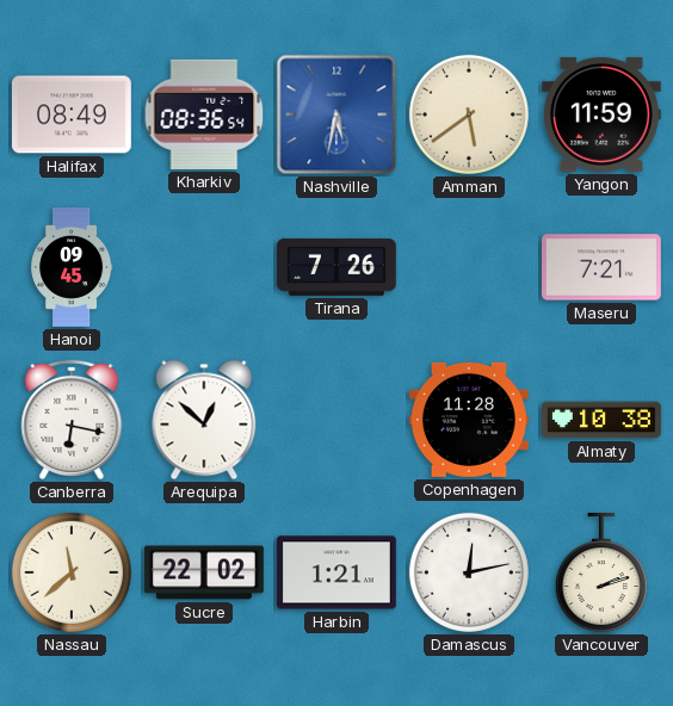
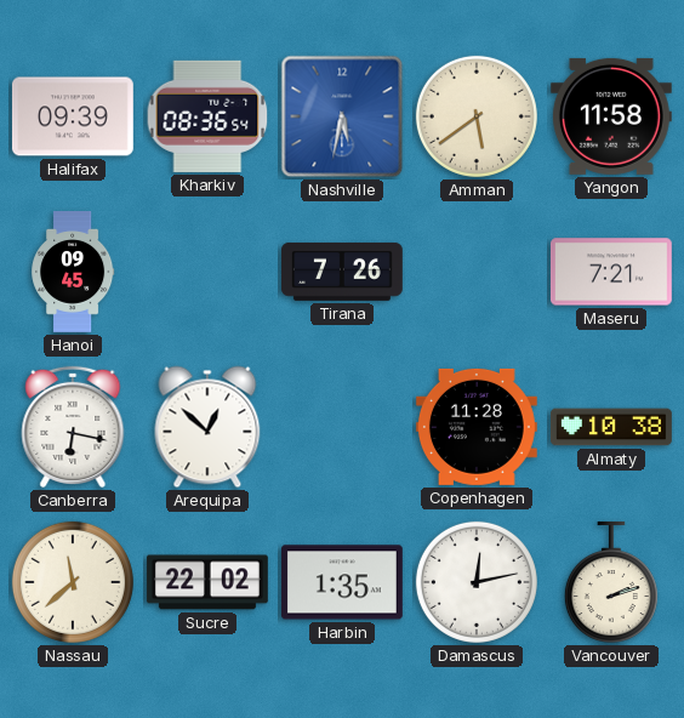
Halifax: 08:49 -> 09:39 (73, 116)
Yangon: 11:59 -> 11:58 (611, 116)
Harbin: 1:21 -> 1:35 (342, 582)
